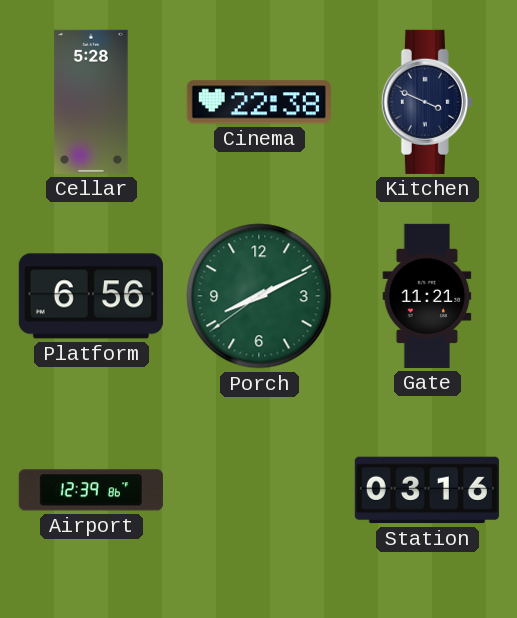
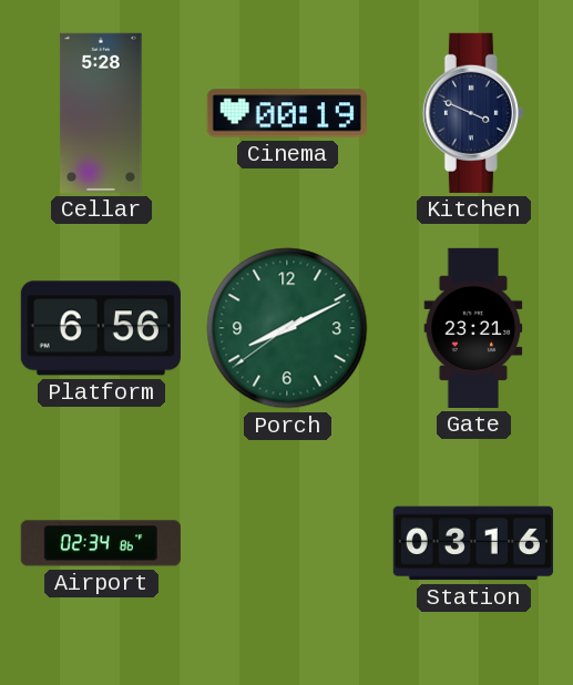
Cinema: 22:38 -> 00:19 (287, 113)
Gate: 11:21 -> 23:21 (473, 328)
Airport: 12:39 -> 02:34 (101, 543)
